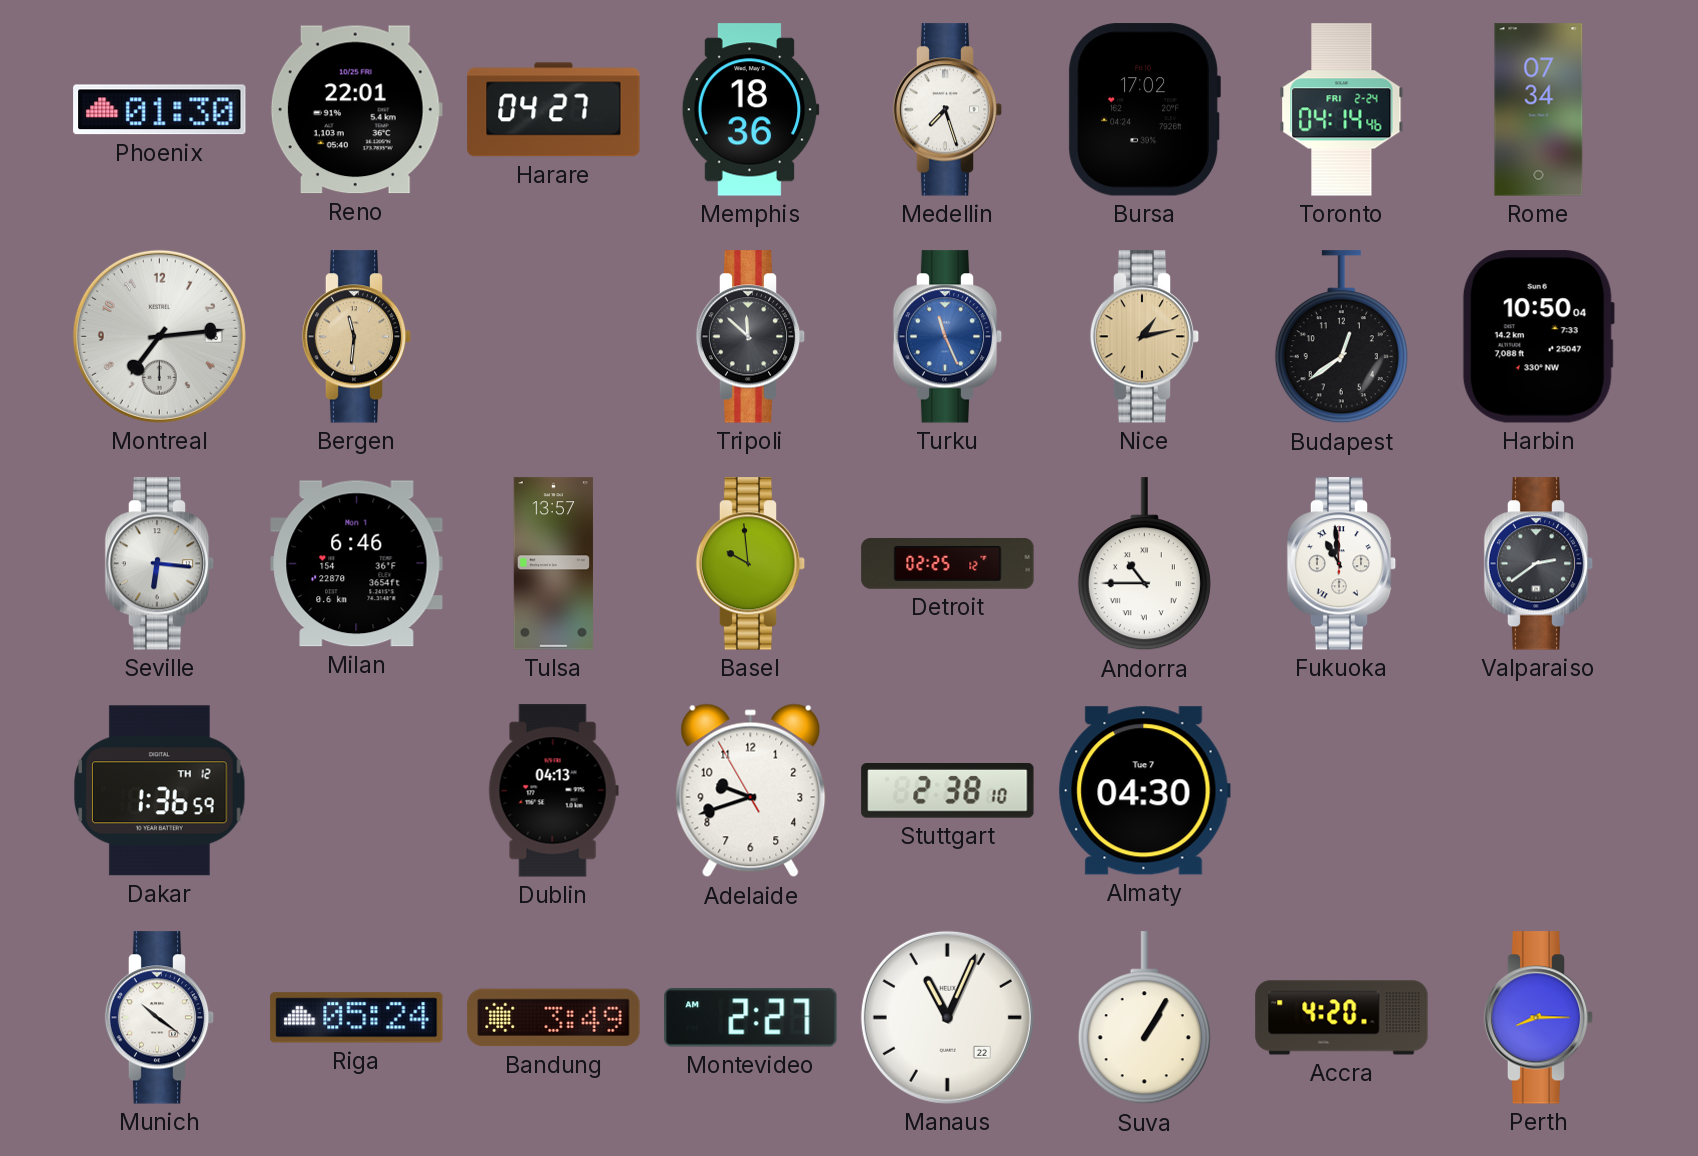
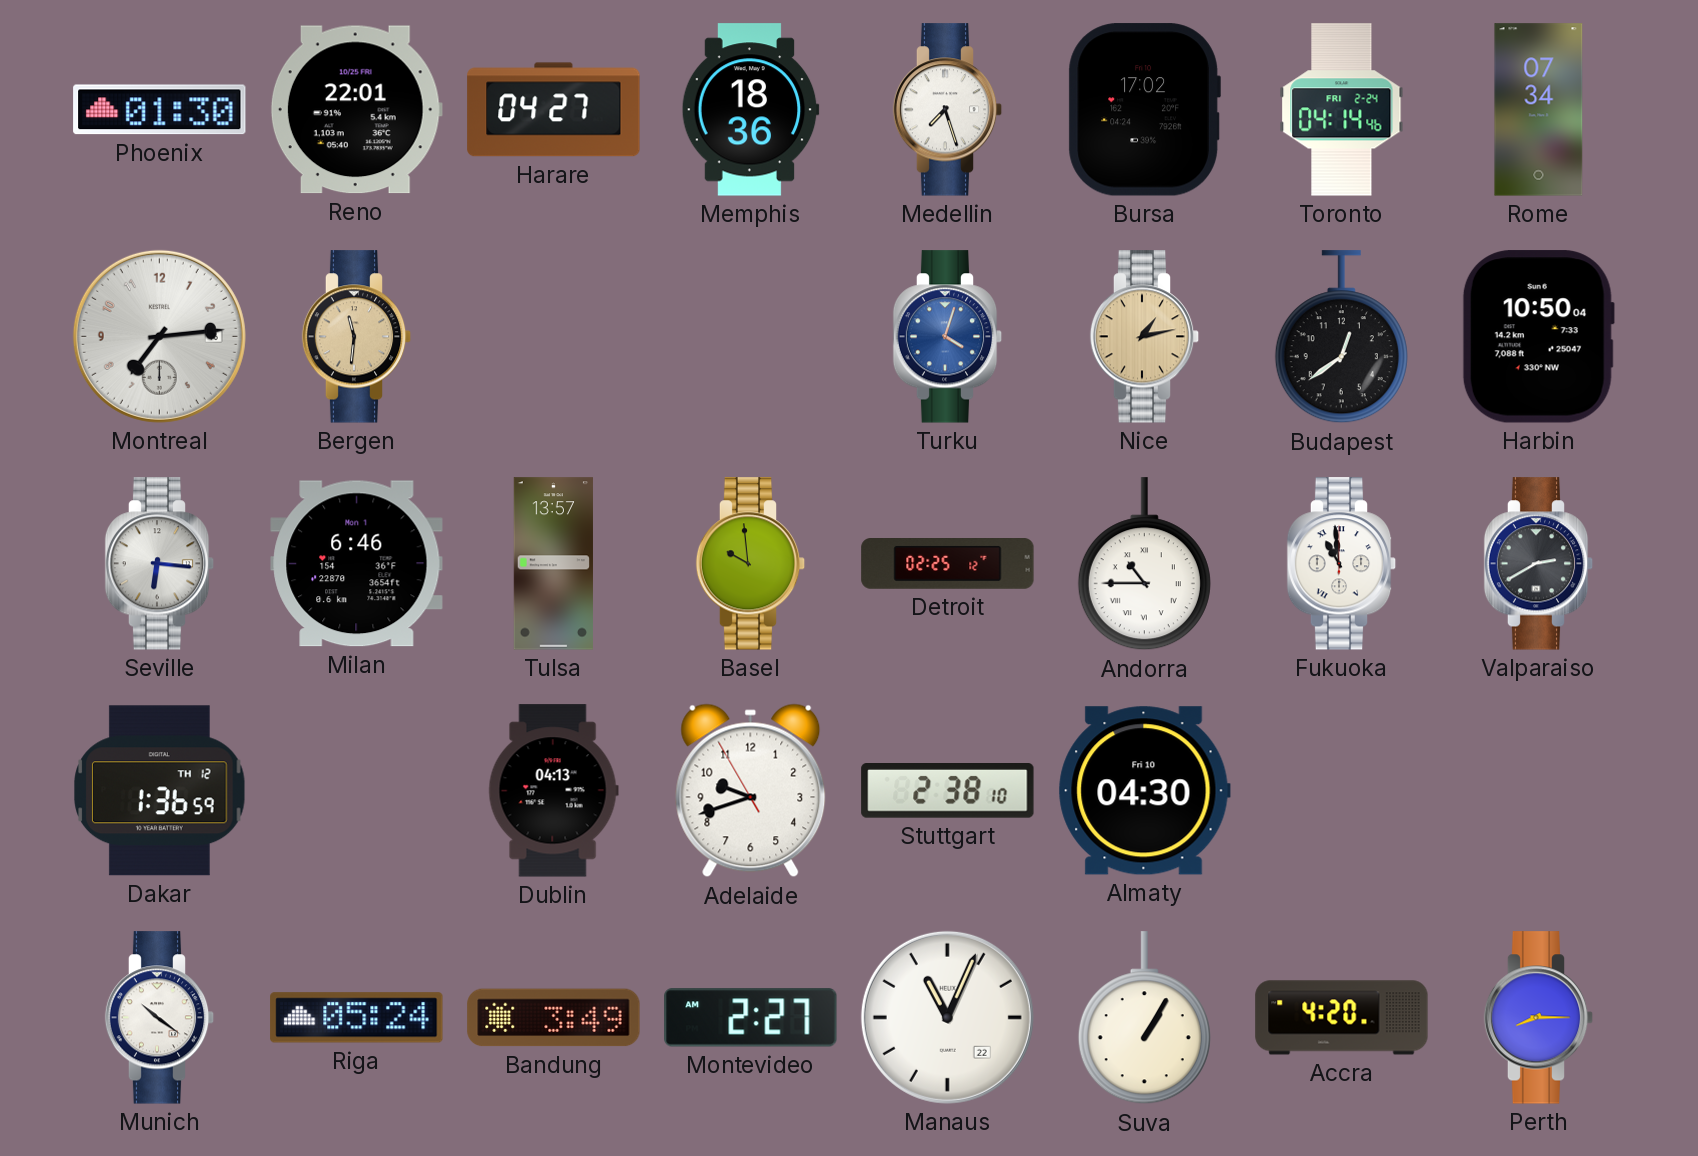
Tripoli: 11:52 -> none (751, 337)
Turku: 11:26 -> 4:03 (948, 337)
Valparaiso: 2:39 -> 2:40 (1539, 564)
Almaty date: Tue 7 -> Fri 10 (1144, 791)
